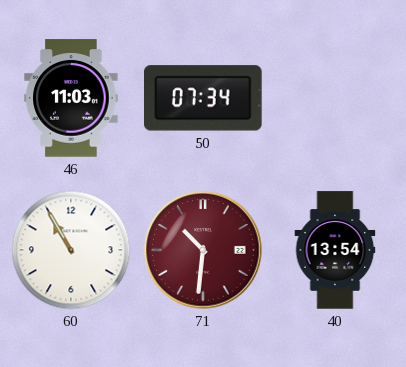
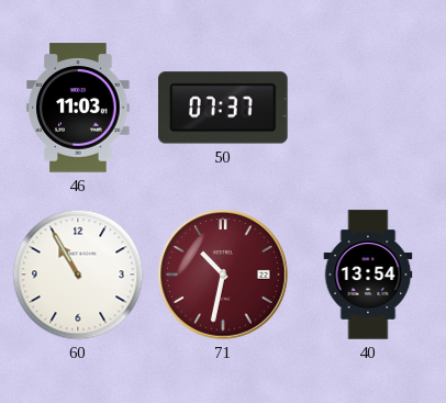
50: 07:34 -> 07:37 (224, 108)
71: 10:31 -> 10:32 (223, 275)
